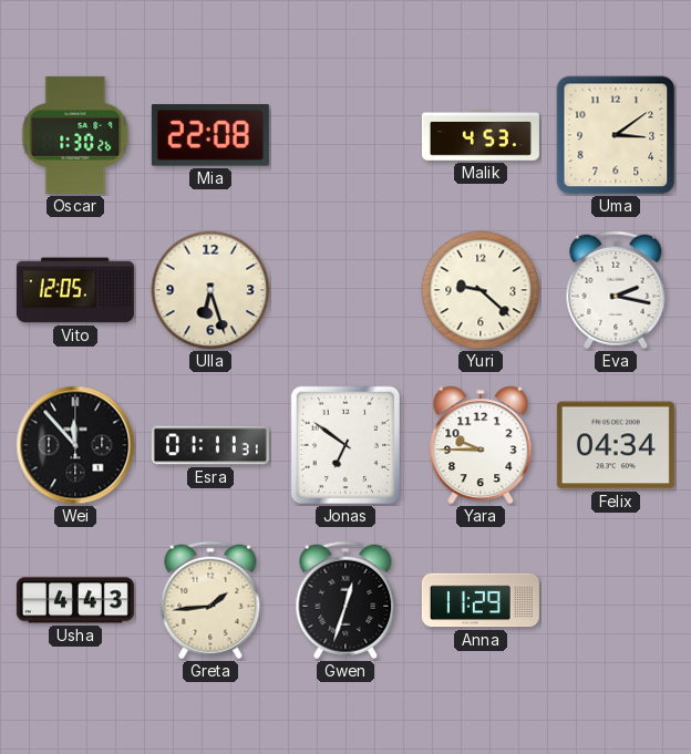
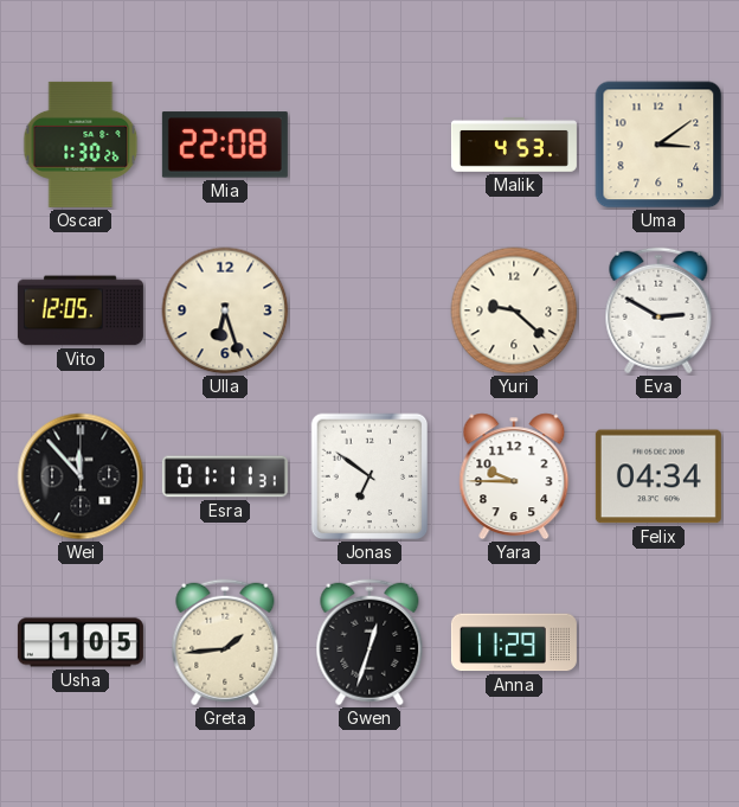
Eva: 2:17 -> 2:50 (658, 310)
Usha: 4:43 -> 1:05 (81, 642)
